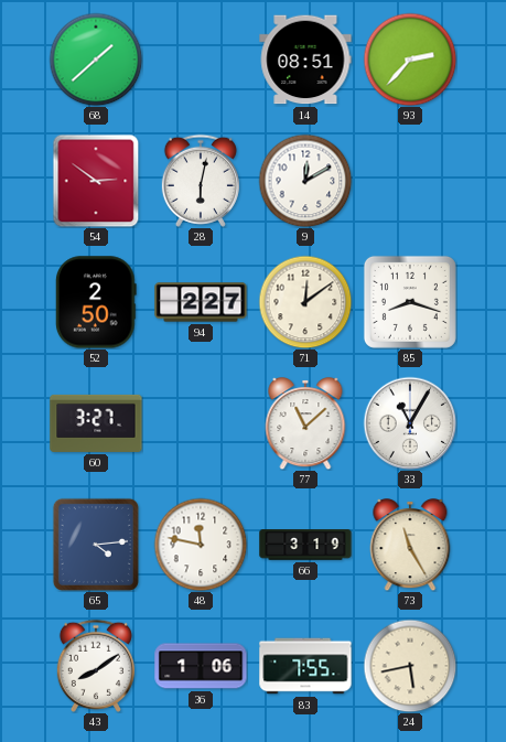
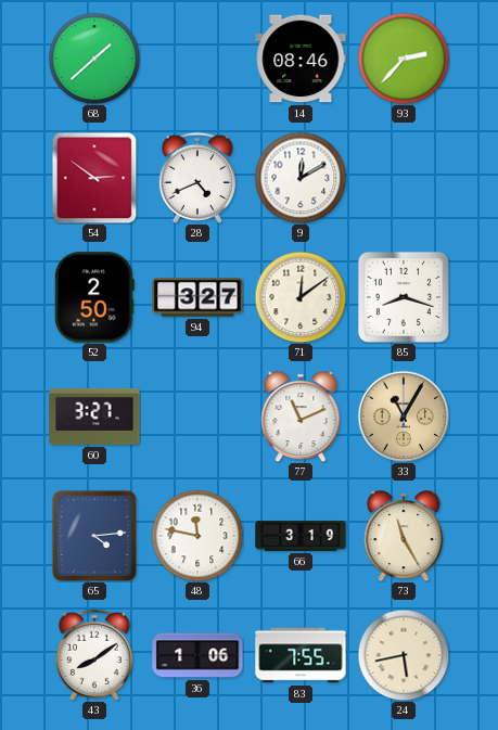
14: 08:51 -> 08:46 (301, 59)
28: 6:02 -> 4:41 (197, 178)
94: 2:27 -> 3:27 (197, 297)
77: 11:08 -> 11:11 (301, 417)
33 dial: white -> champagne (404, 417)
